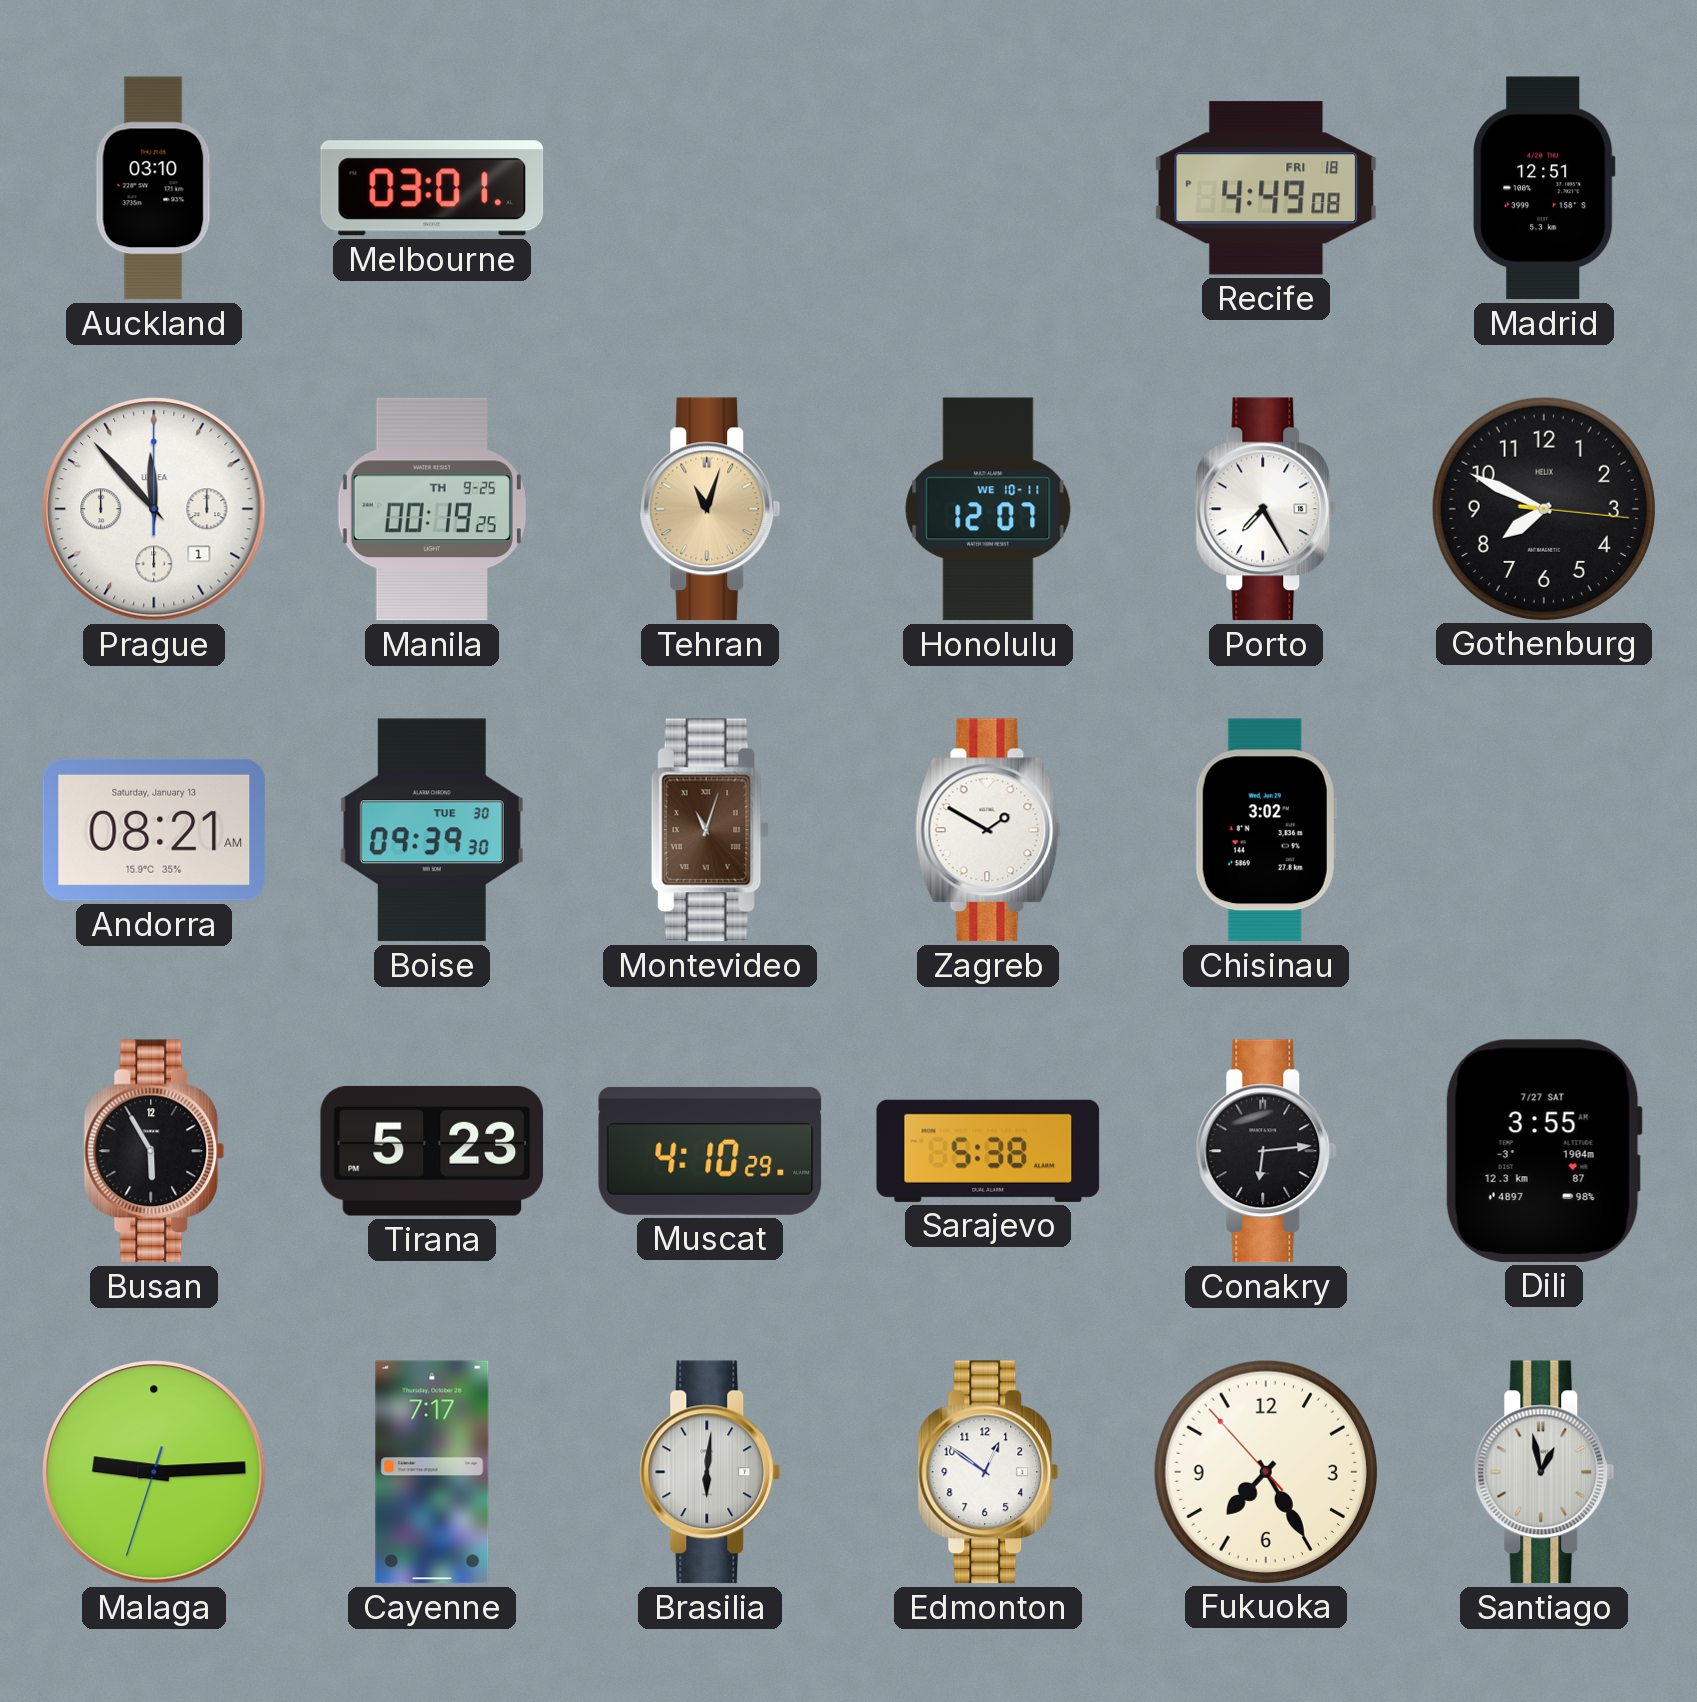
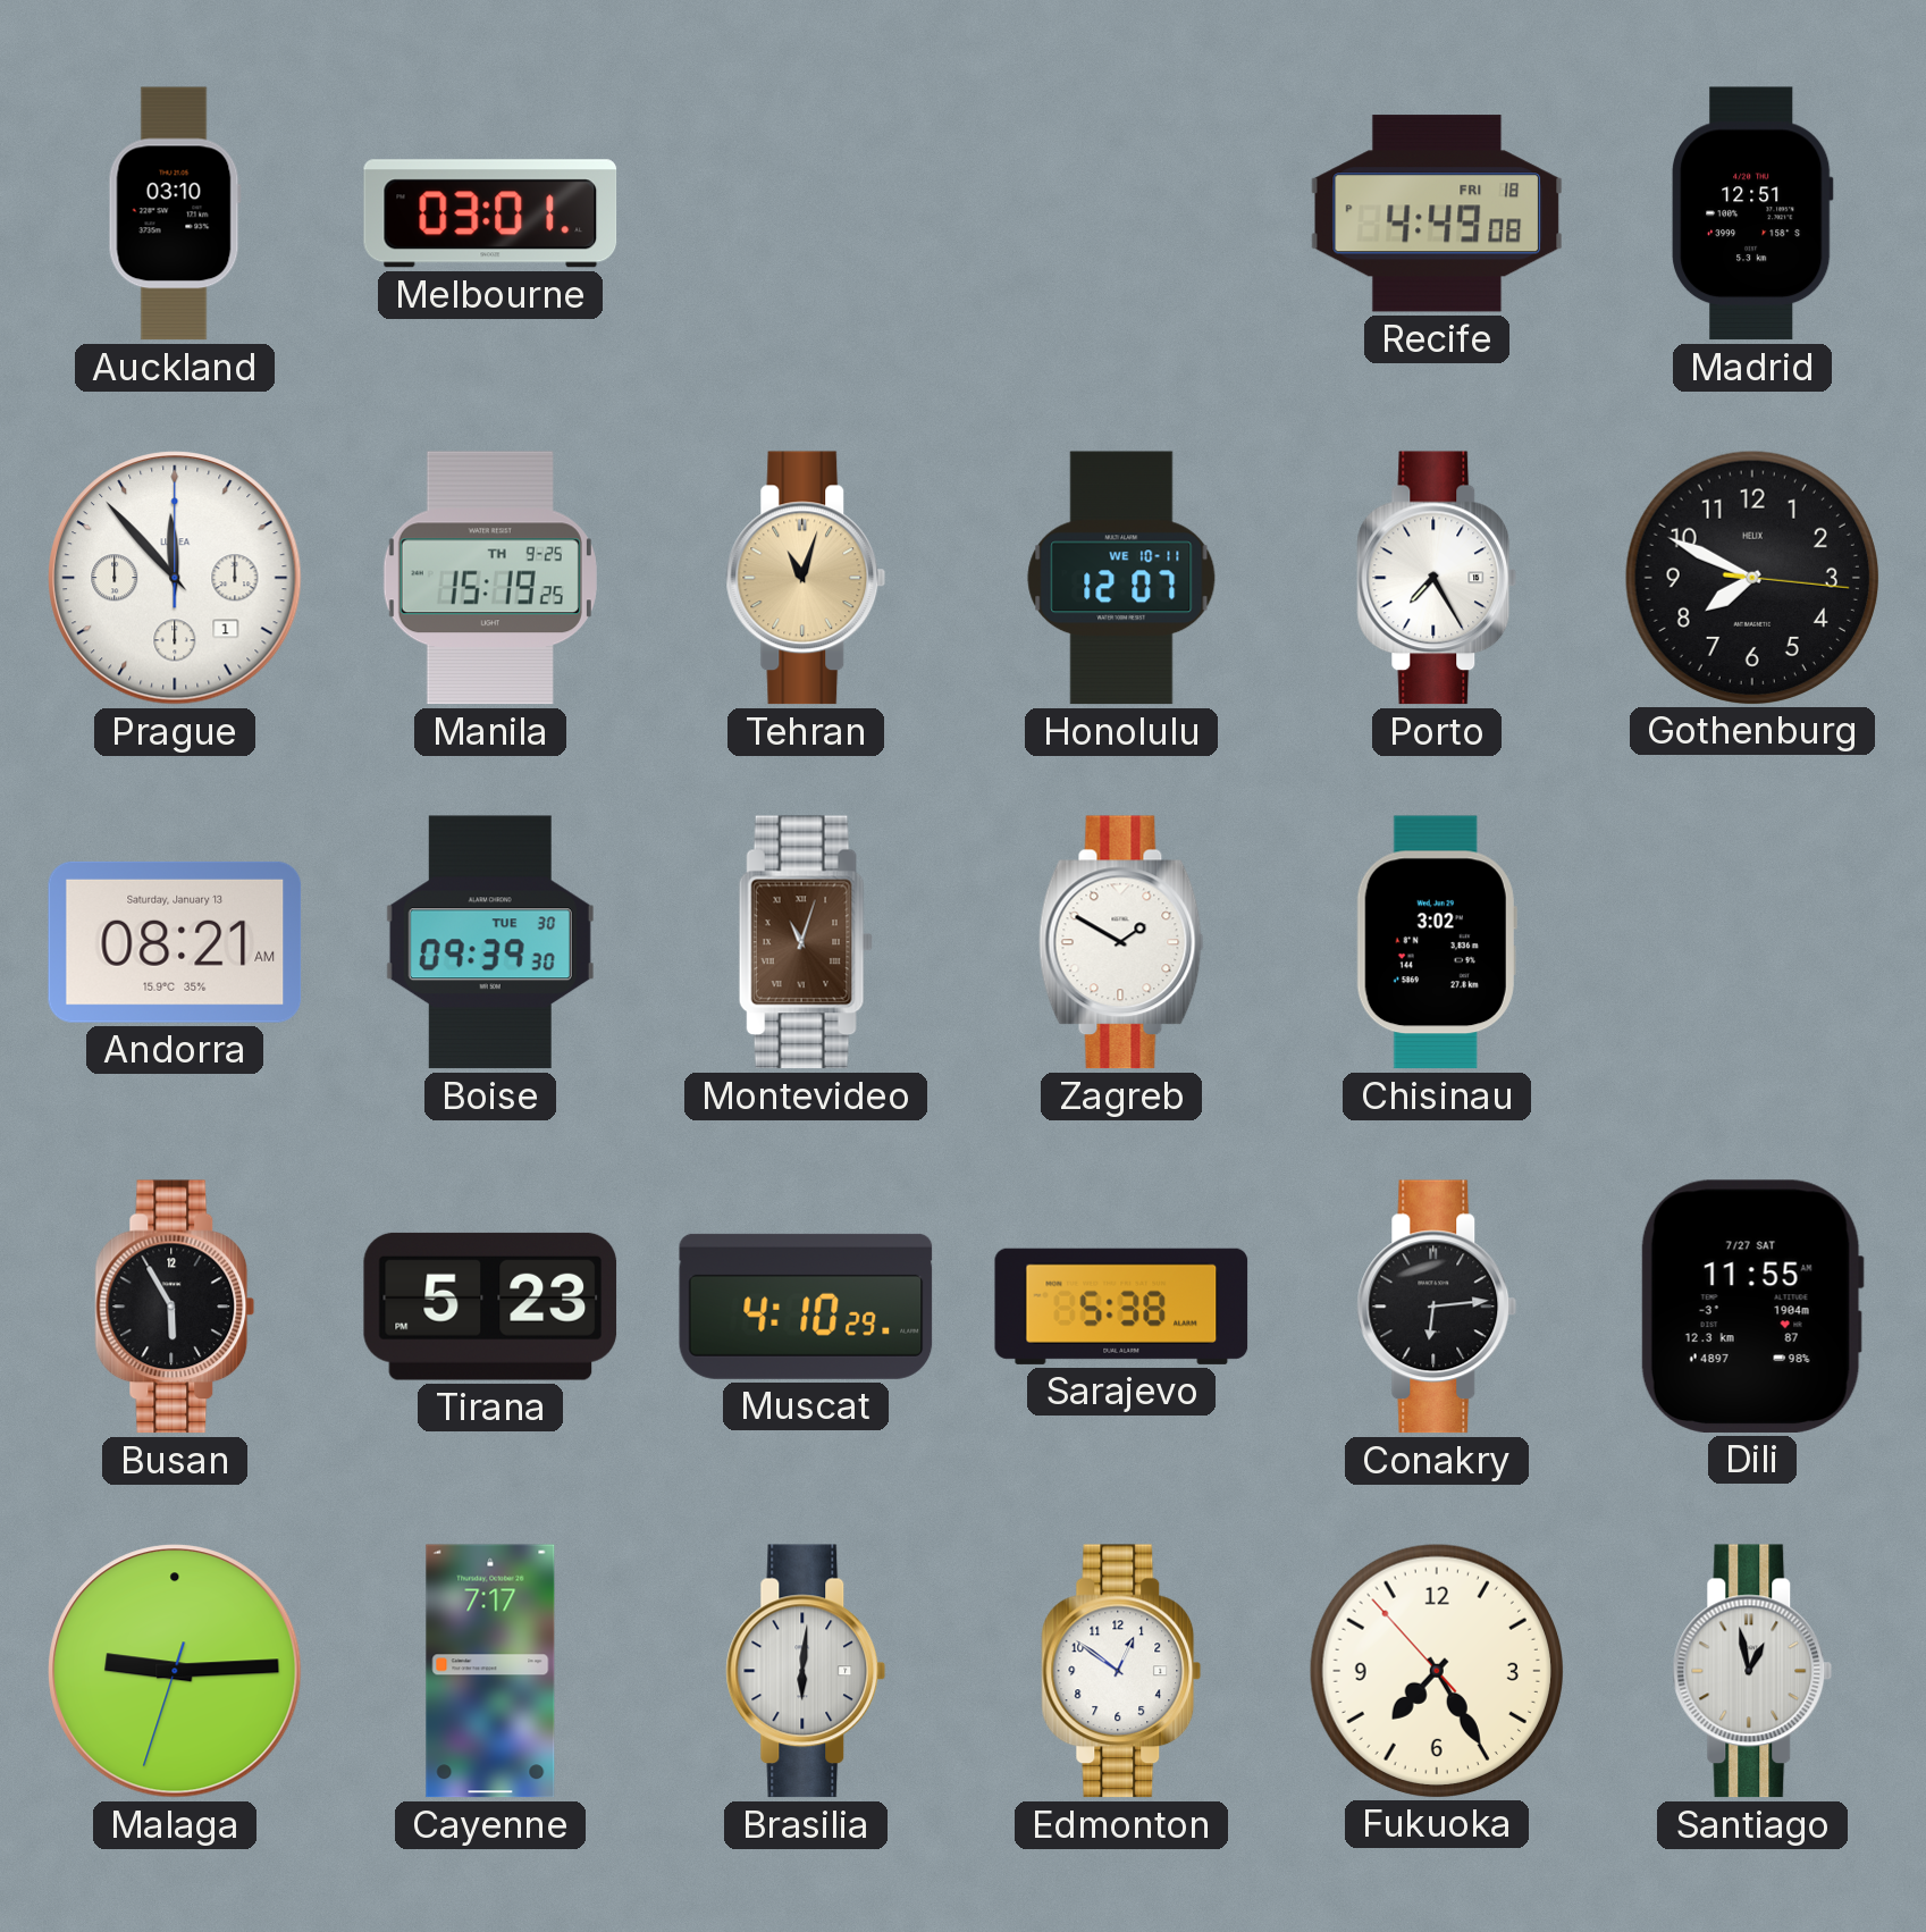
Manila: 00:19 -> 15:19 (490, 578)
Dili: 3:55 -> 11:55 (1752, 1307)
